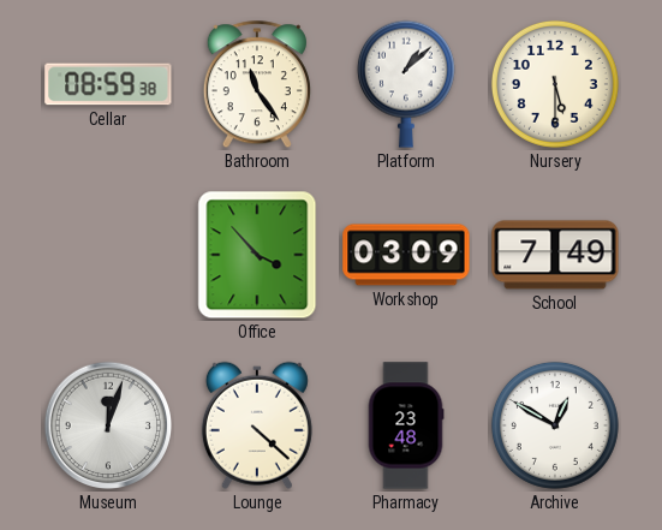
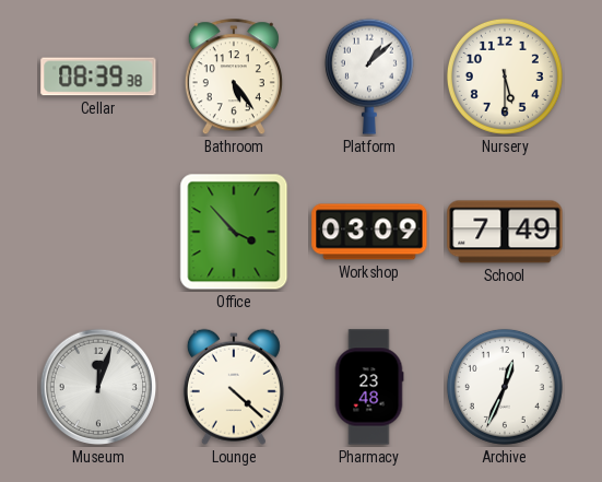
Cellar: 08:59 -> 08:39 (98, 77)
Bathroom: 11:24 -> 5:24 (234, 78)
Archive: 12:50 -> 12:34 (505, 387)
